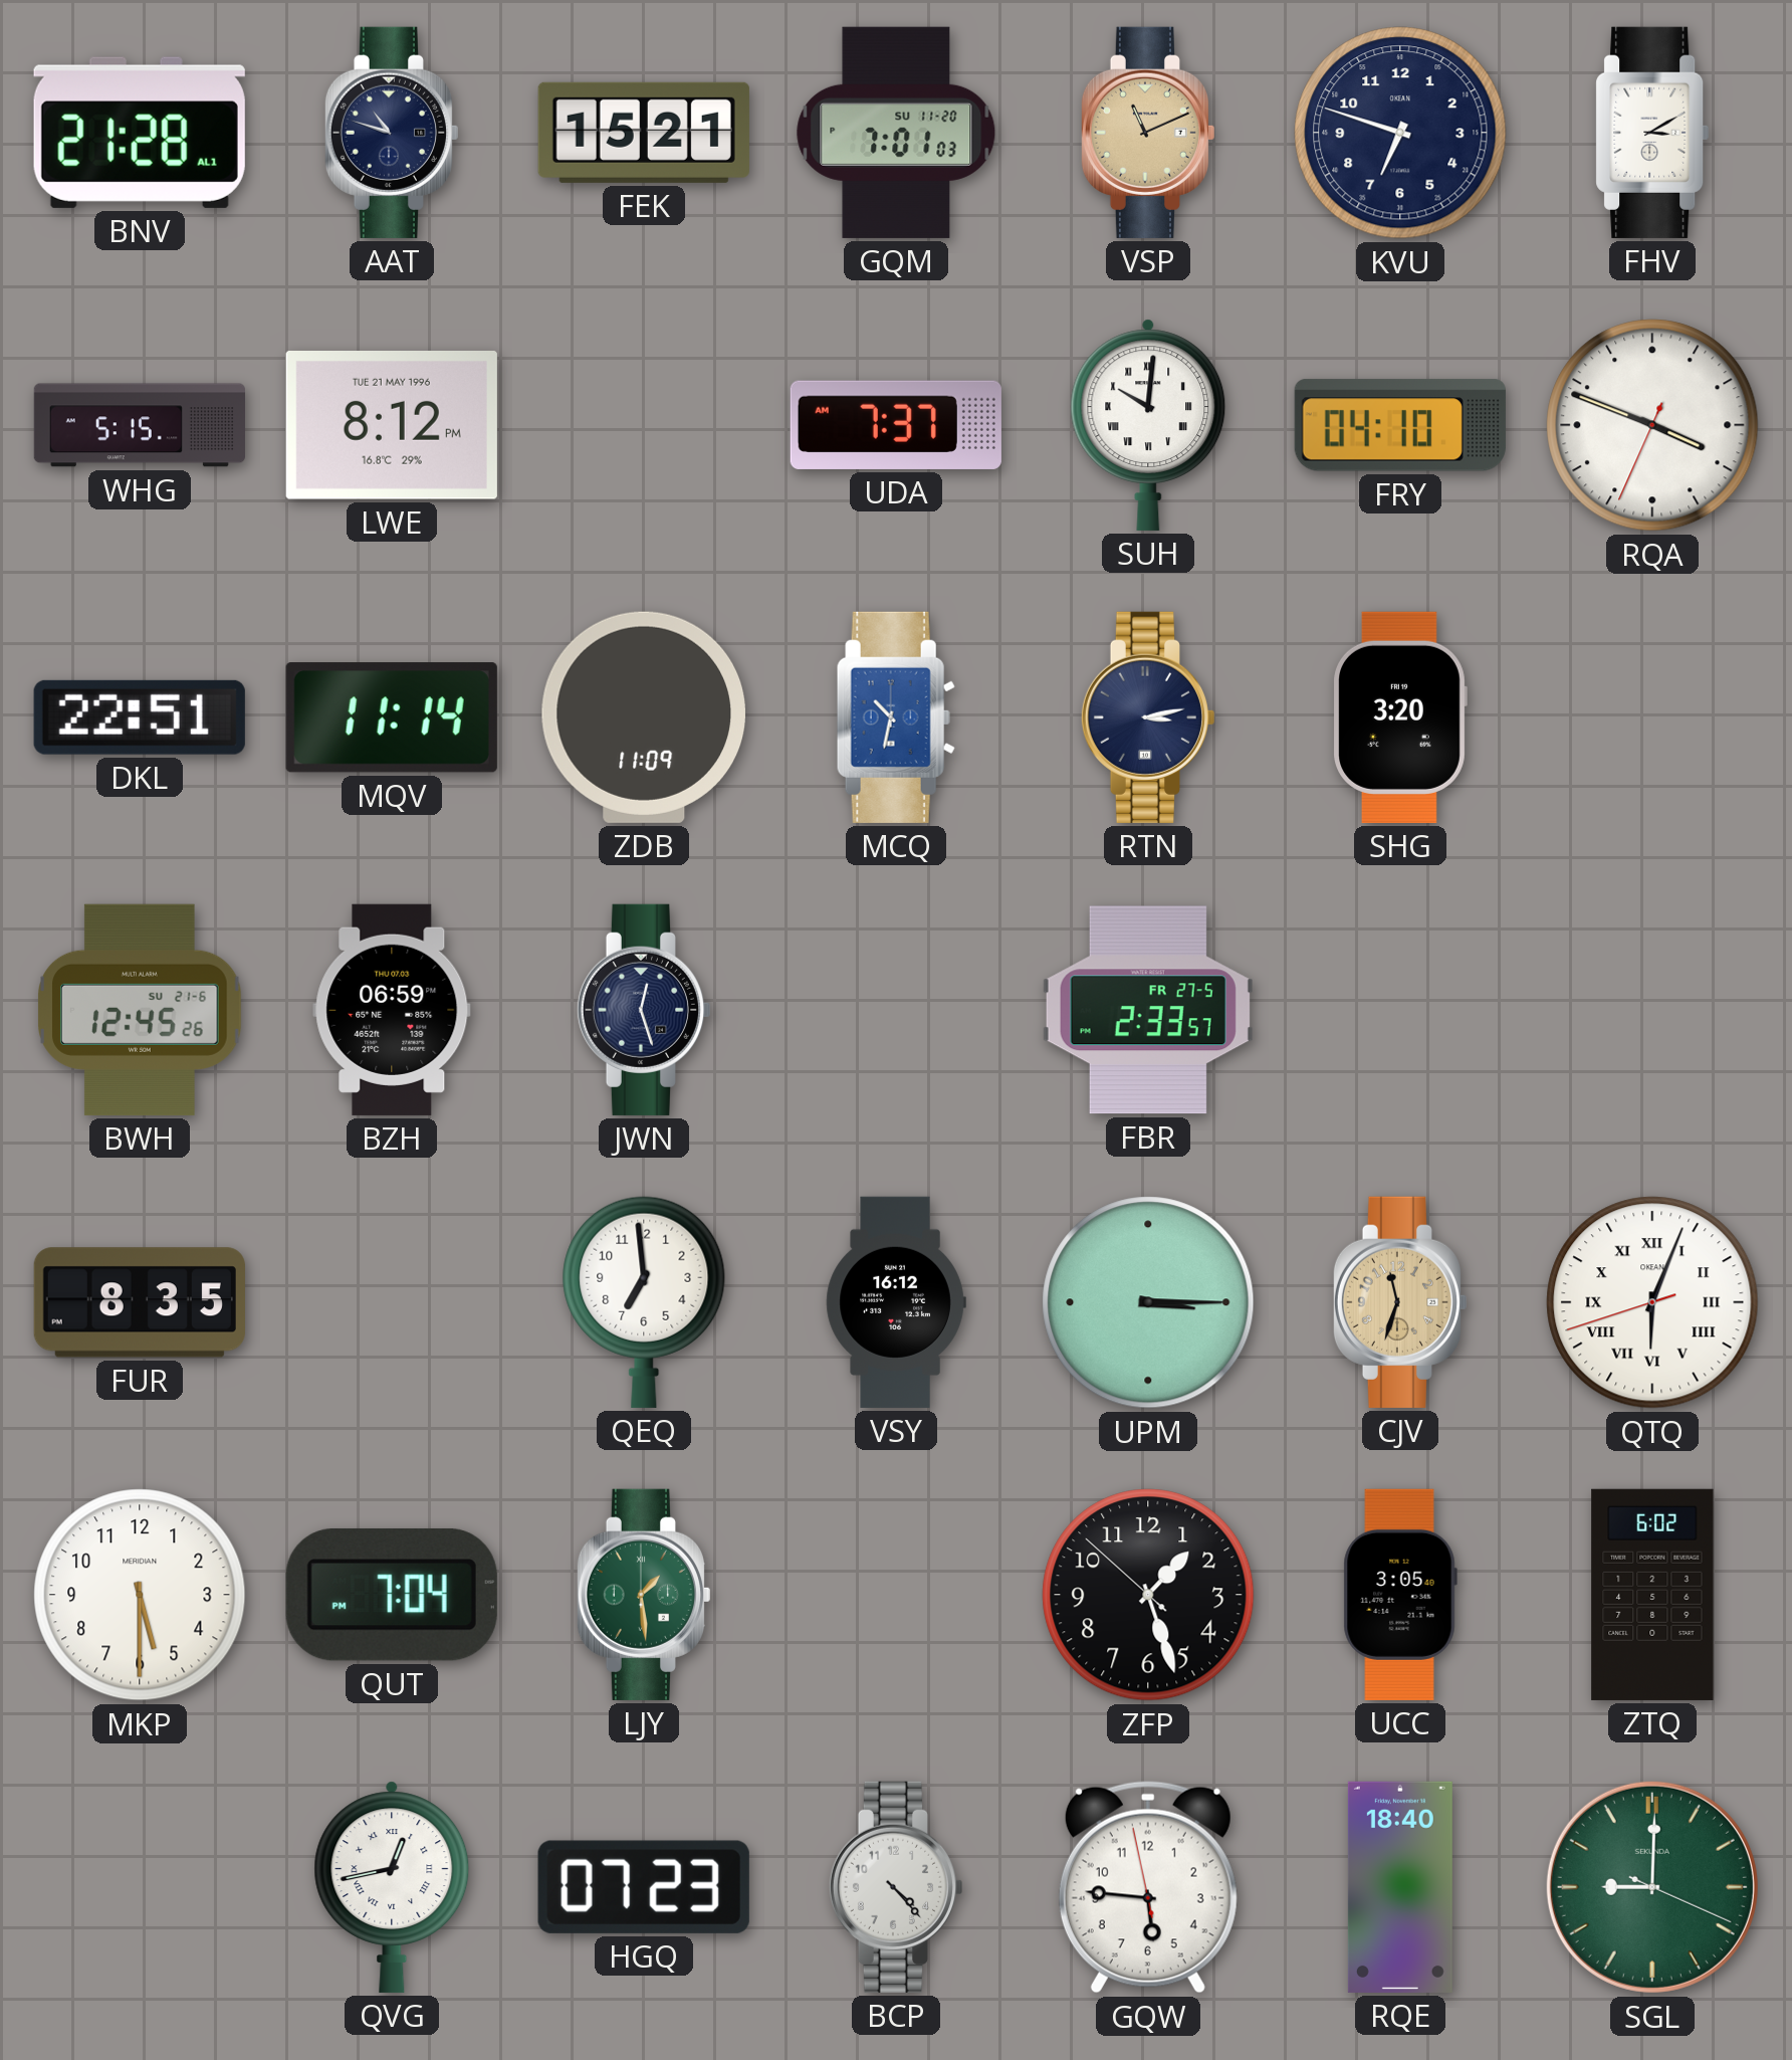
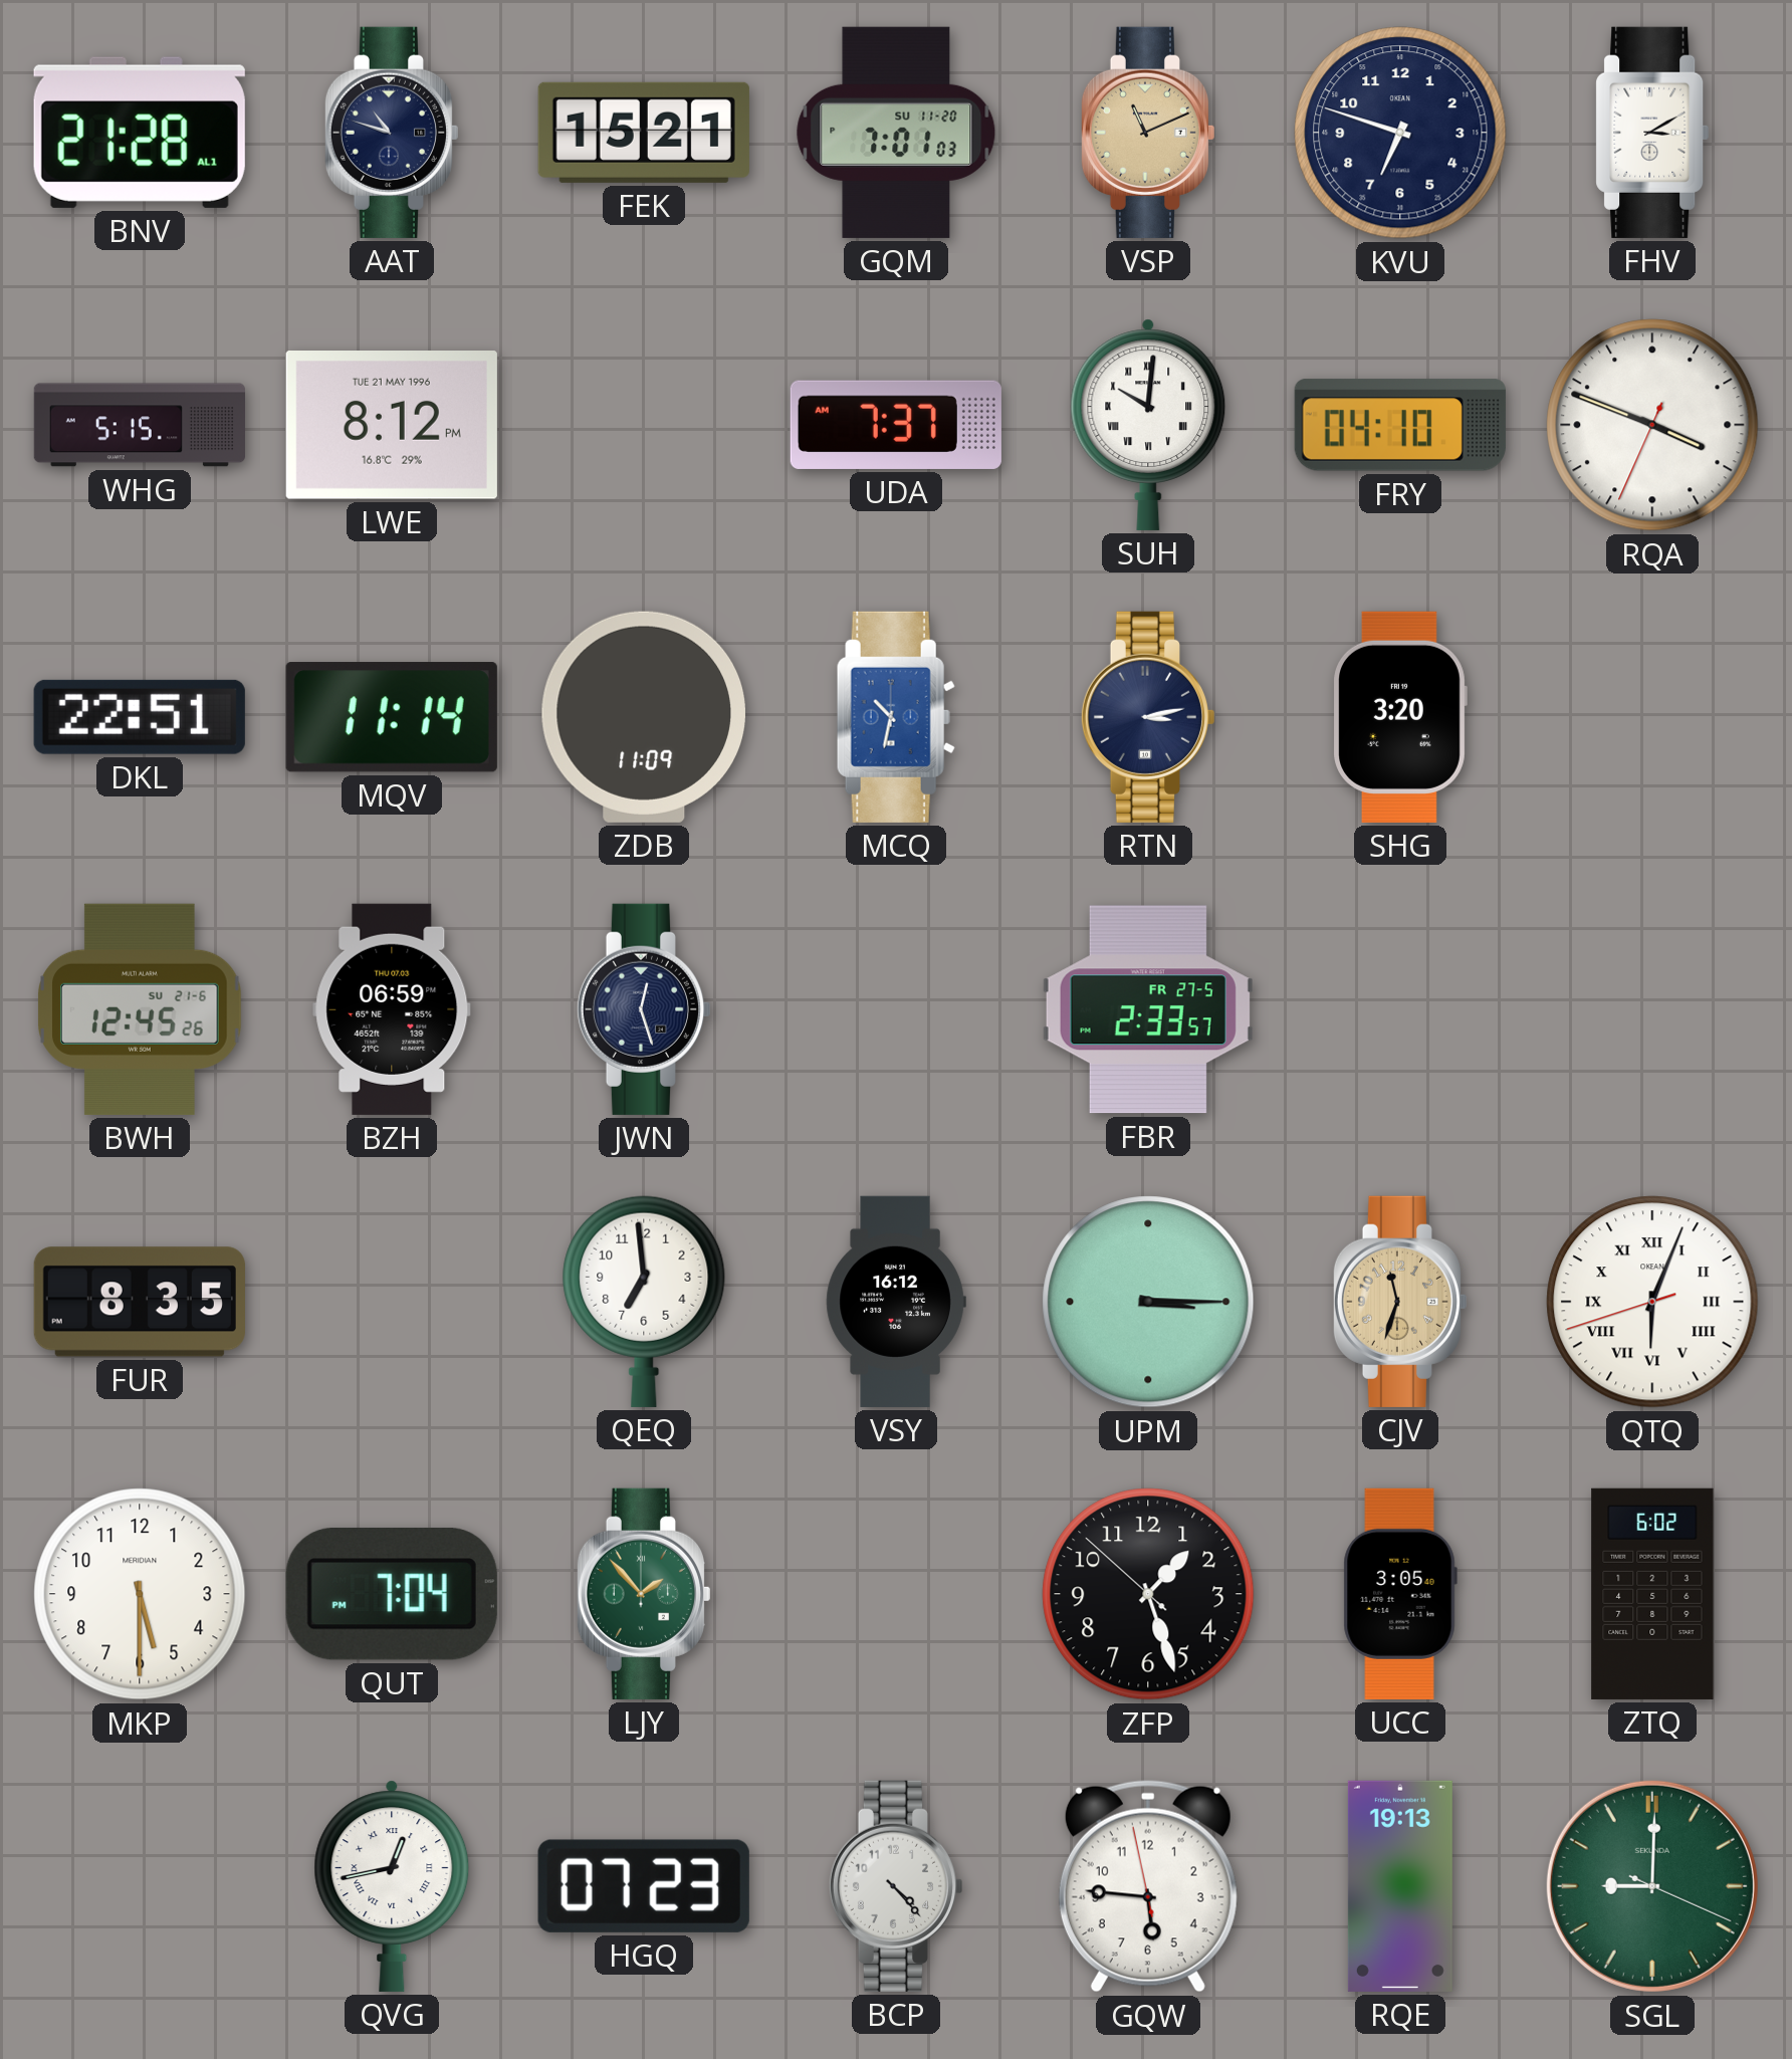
LJY: 1:29 -> 1:53 (643, 1594)
RQE: 18:40 -> 19:13 (1400, 1886)
